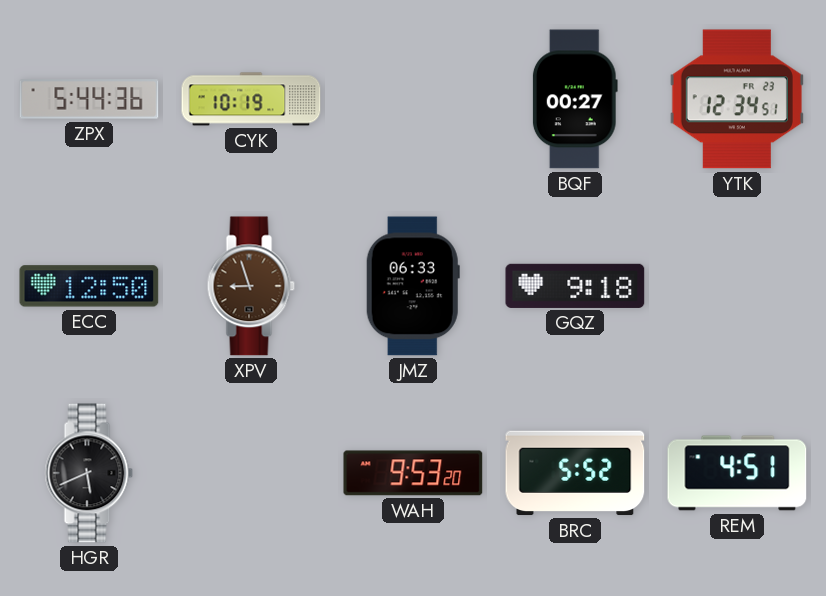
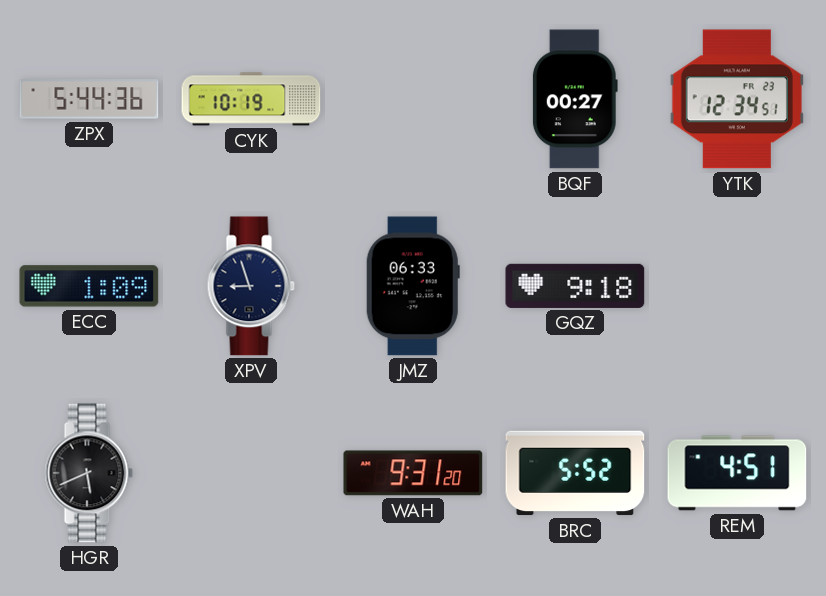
ECC: 12:50 -> 1:09 (89, 286)
XPV dial: brown -> navy (251, 286)
WAH: 9:53 -> 9:31 (413, 473)
